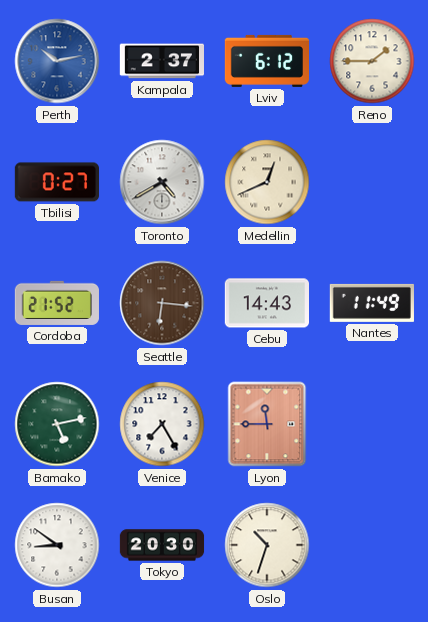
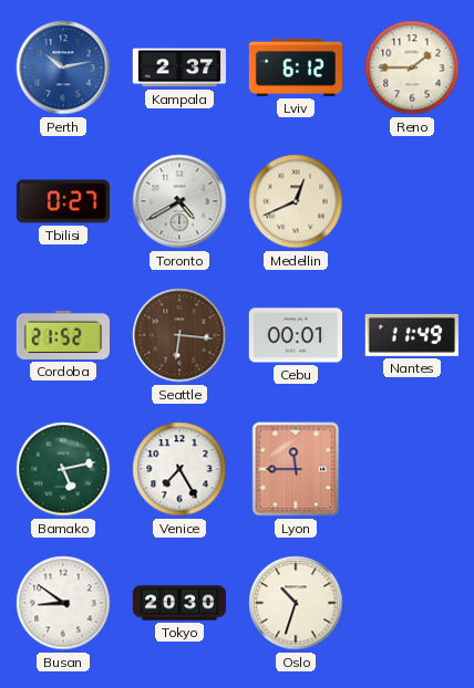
Cebu: 14:43 -> 00:01 (295, 335)
